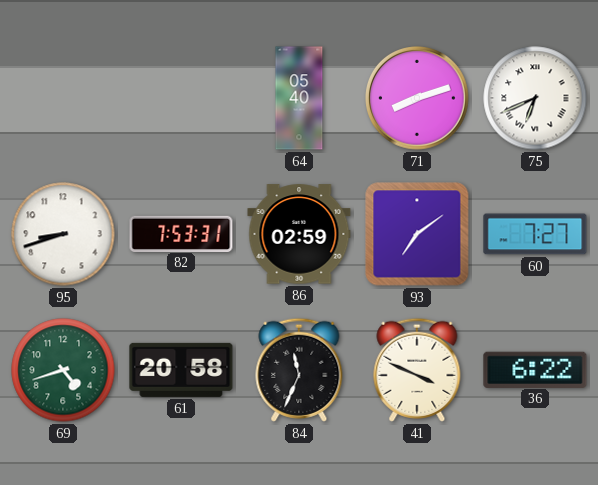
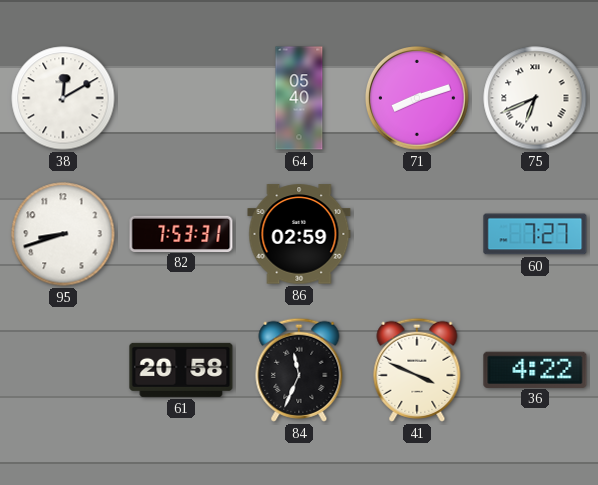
38: none -> 12:10 (63, 98)
93: 7:09 -> none (417, 234)
69: 4:42 -> none (63, 370)
36: 6:22 -> 4:22 (535, 369)
